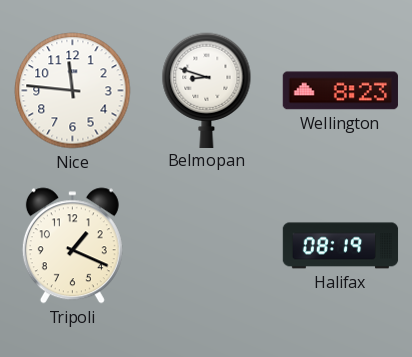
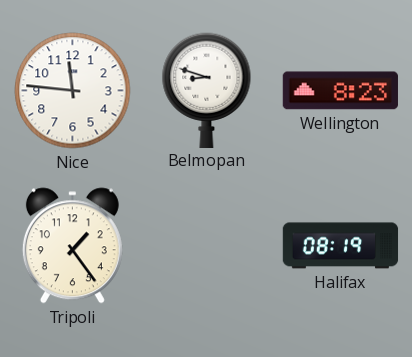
Tripoli: 1:19 -> 1:24 (72, 246)
